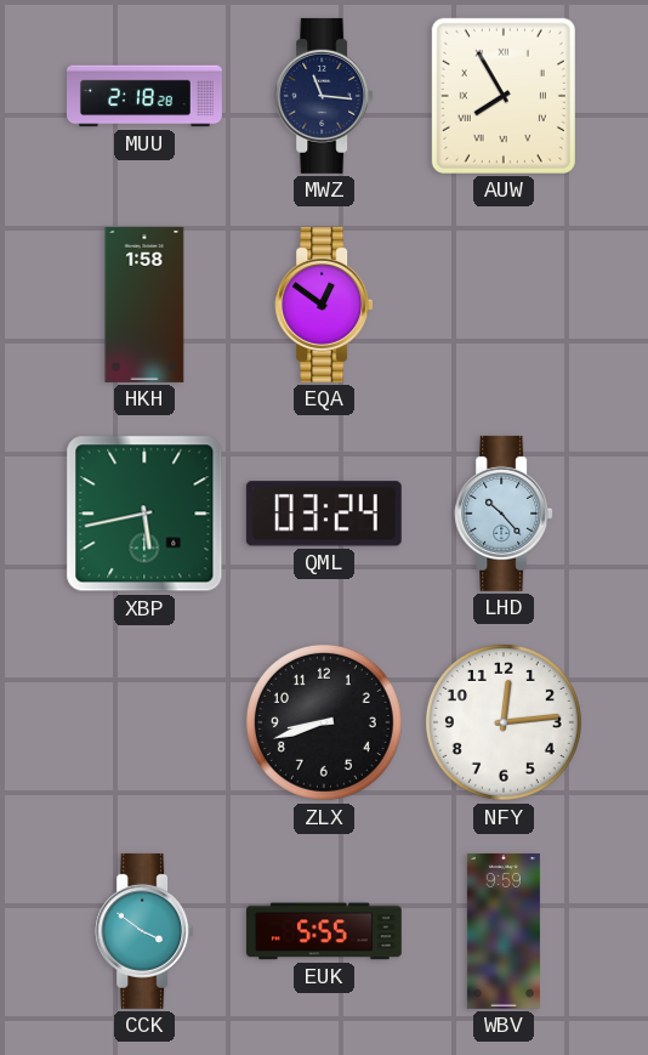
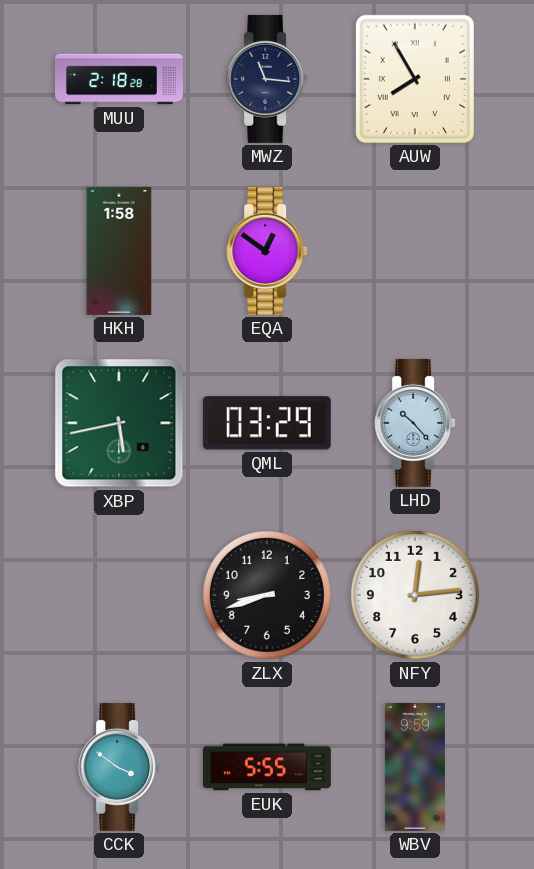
QML: 03:24 -> 03:29 (267, 423)
